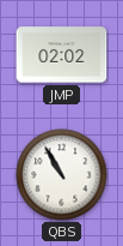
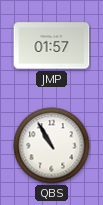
JMP: 02:02 -> 01:57 (52, 46)
